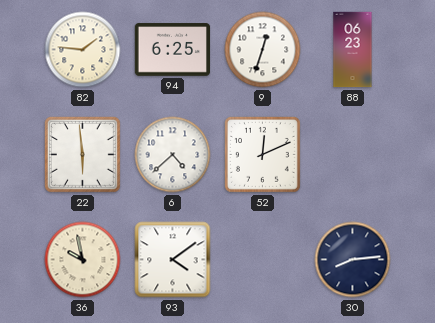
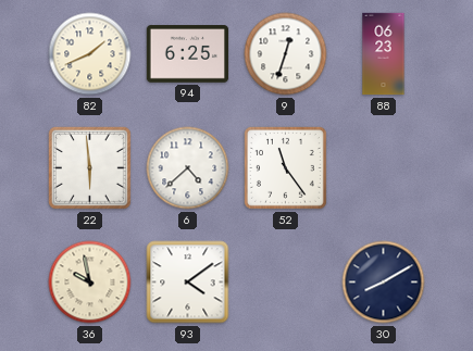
82: 1:46 -> 1:41 (90, 54)
52: 12:11 -> 11:24 (285, 167)
30: 8:14 -> 8:10 (384, 283)
